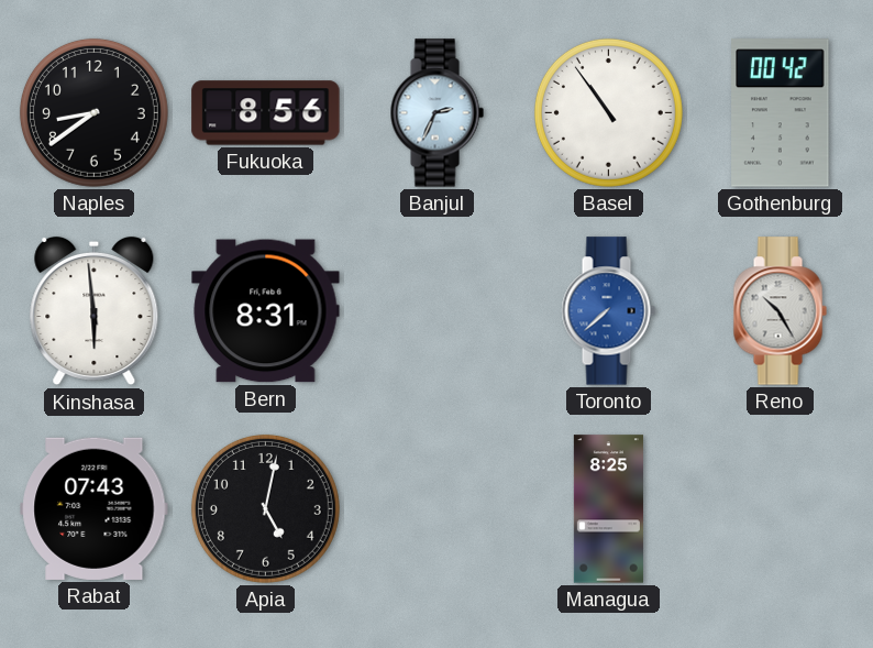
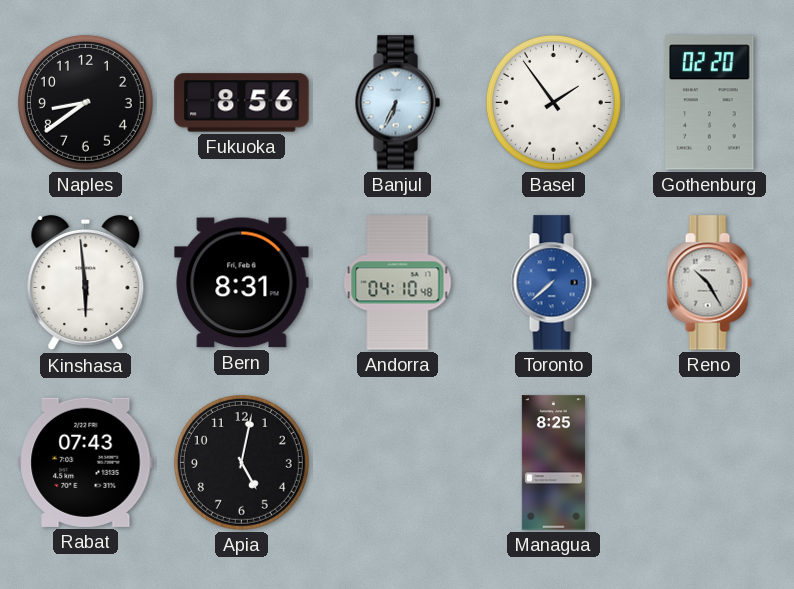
Banjul: 2:34 -> 6:34 (397, 103)
Basel: 10:54 -> 1:54 (553, 102)
Gothenburg: 00:42 -> 02:20 (710, 103)
Andorra: none -> 04:10 (398, 283)
